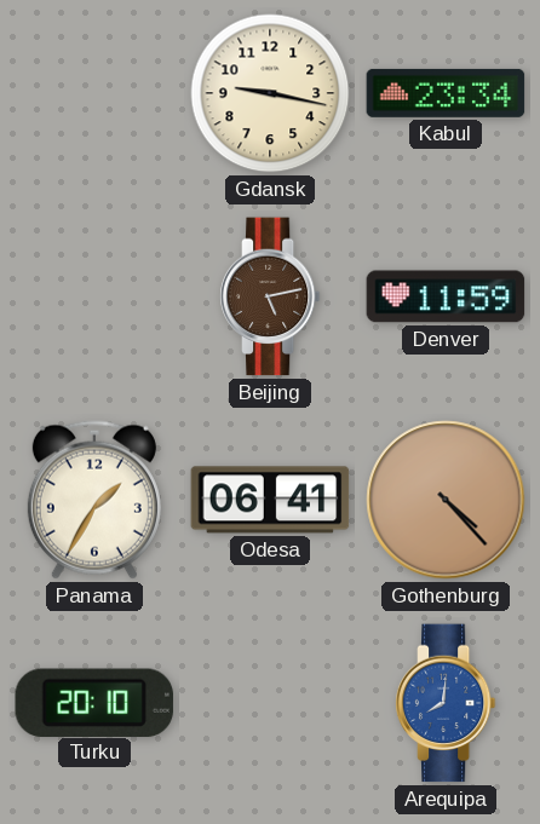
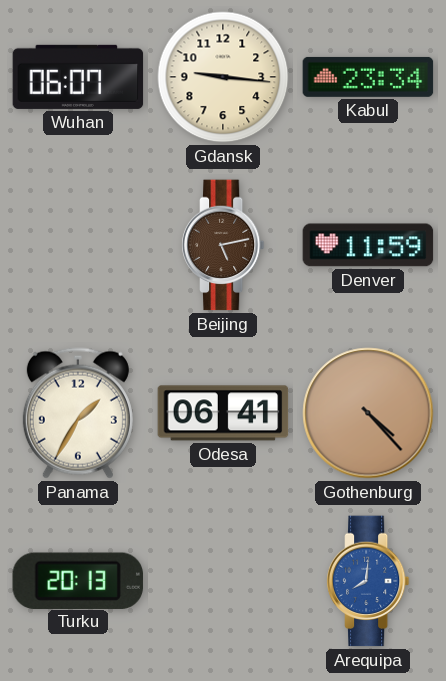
Wuhan: none -> 06:07 (78, 77)
Gdansk: 9:17 -> 9:16 (223, 77)
Turku: 20:10 -> 20:13 (78, 580)
